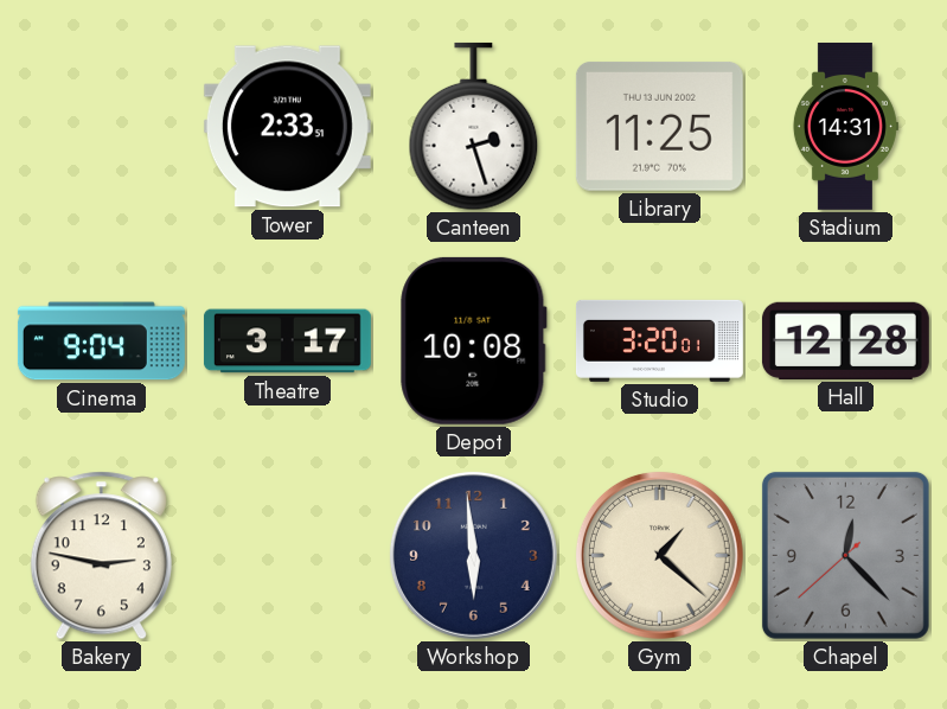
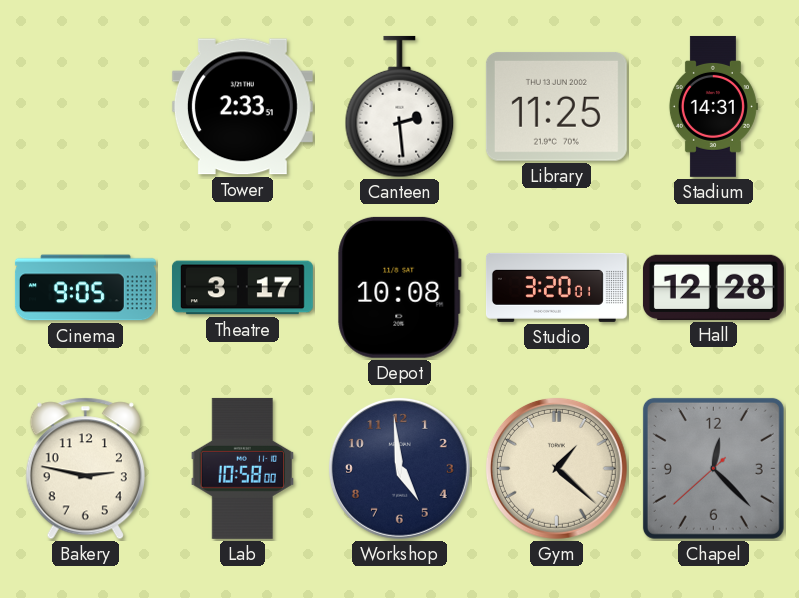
Canteen: 2:27 -> 2:29 (400, 107)
Cinema: 9:04 -> 9:05 (85, 288)
Lab: none -> 10:58 (242, 468)
Workshop: 5:59 -> 4:59 (399, 468)
